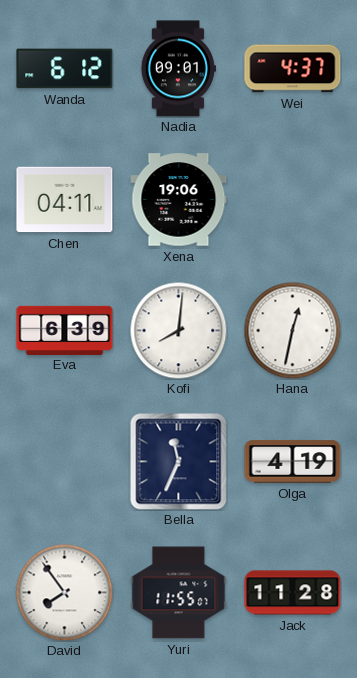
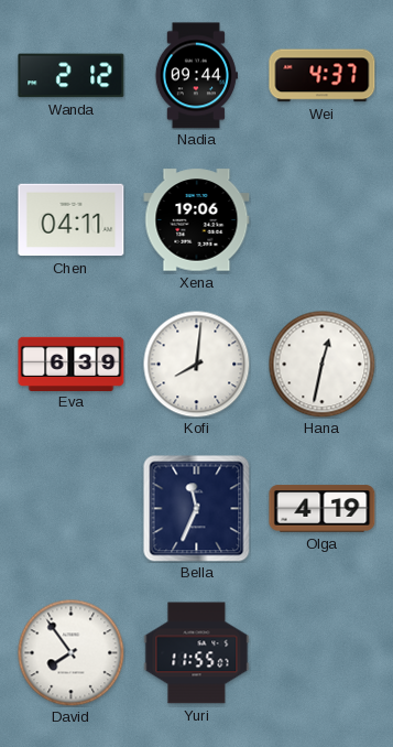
Wanda: 6:12 -> 2:12 (72, 76)
Nadia: 09:01 -> 09:44 (196, 76)
Jack: 11:28 -> none (293, 593)
